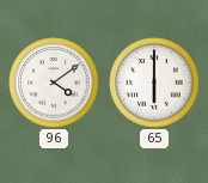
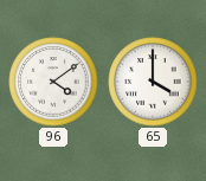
65: 6:00 -> 4:00 (153, 82)
